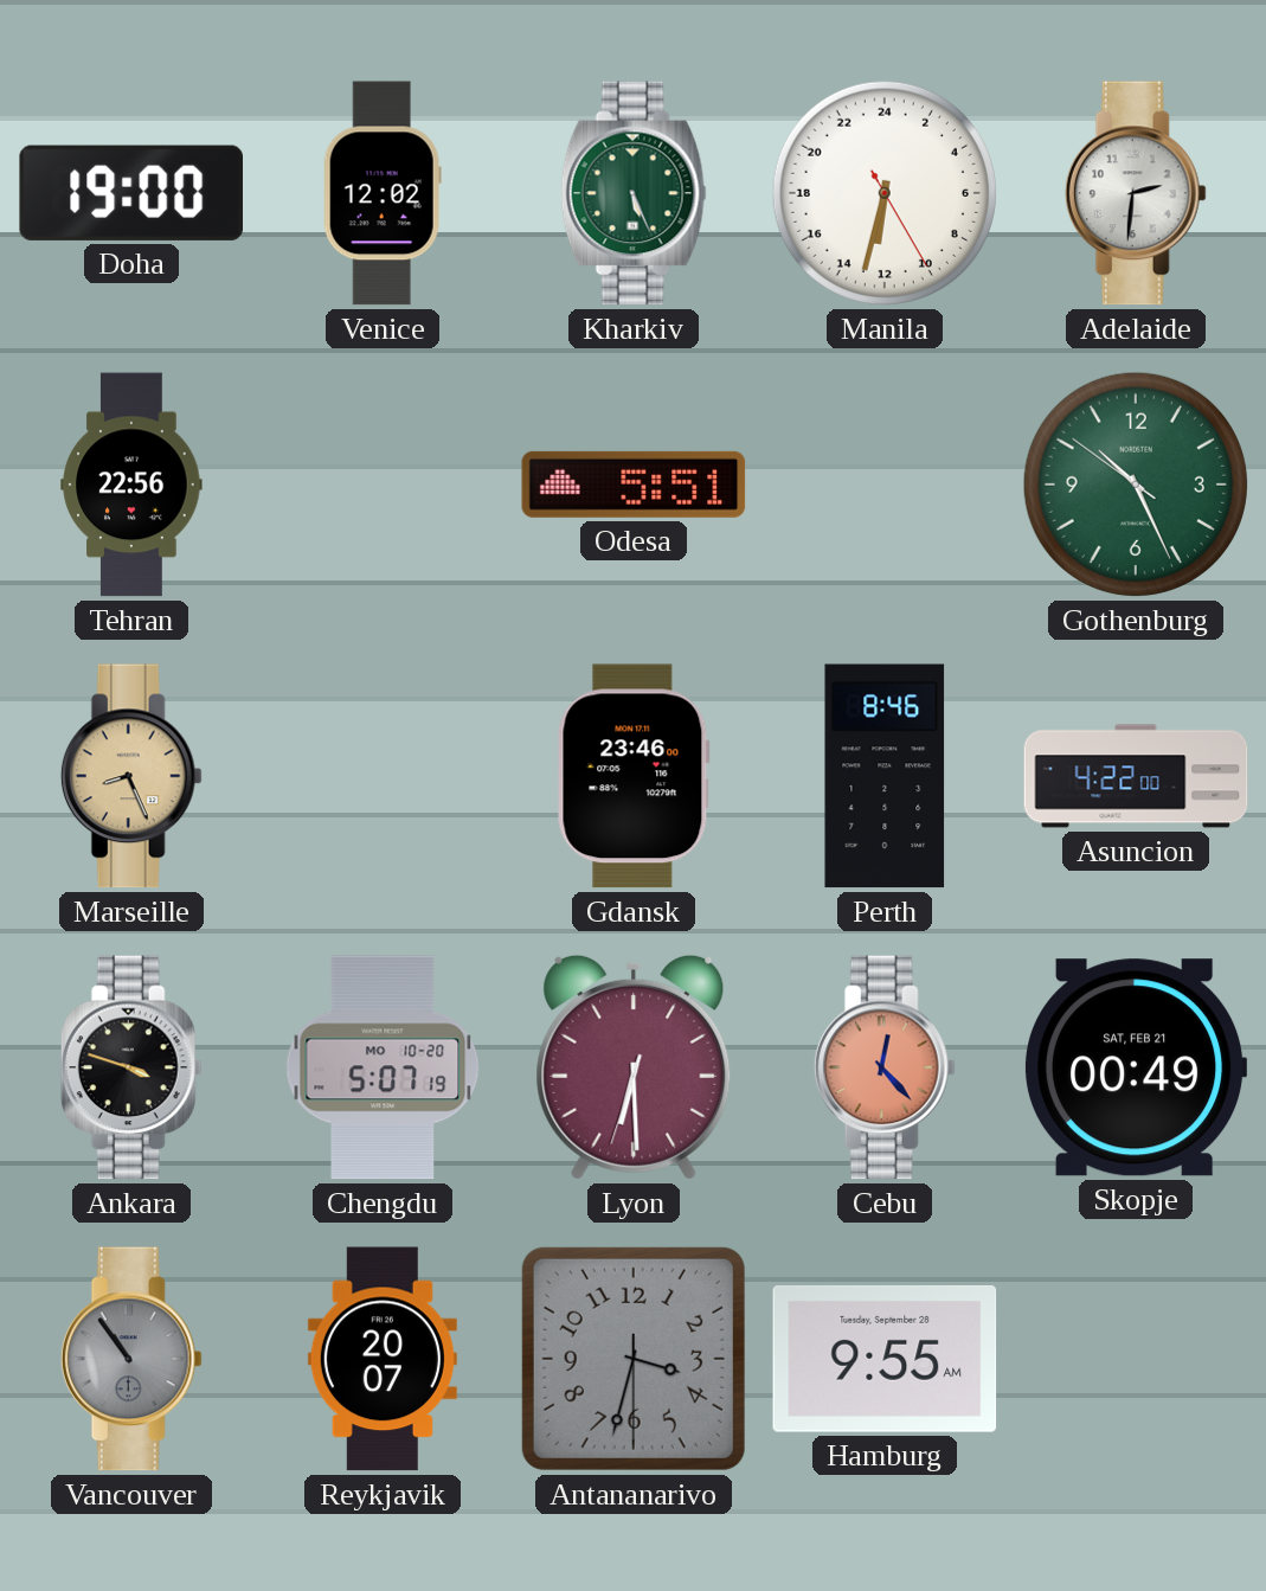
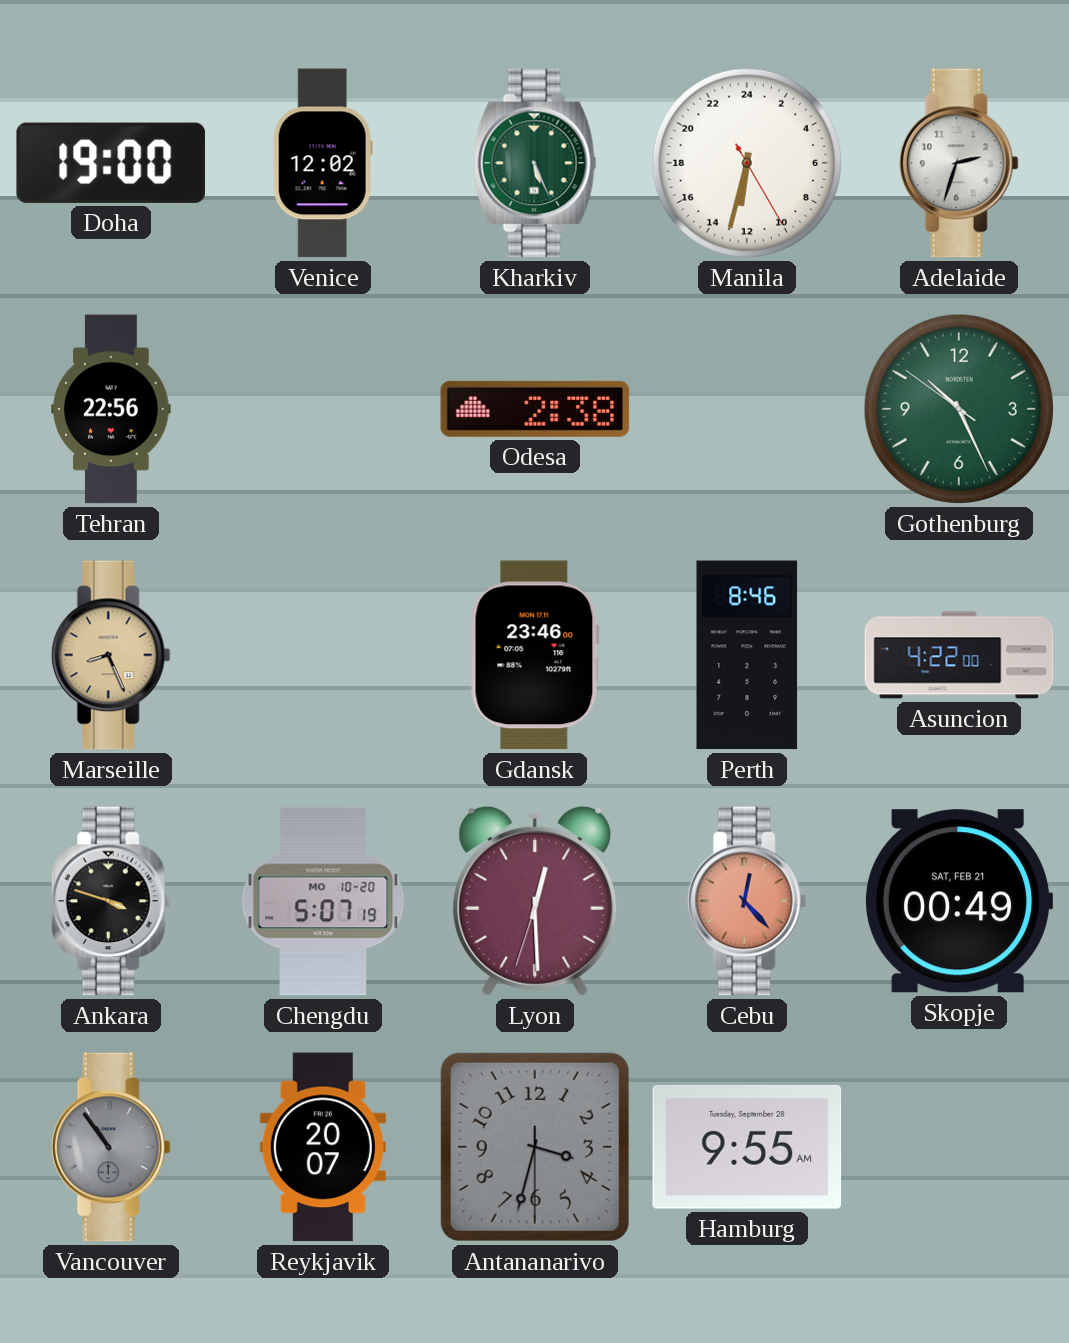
Adelaide: 2:31 -> 2:33 (959, 163)
Odesa: 5:51 -> 2:38 (535, 409)
Lyon: 6:29 -> 12:29 (535, 901)
